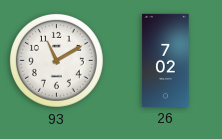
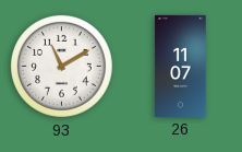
26: 7:02 -> 11:07 (181, 66)
